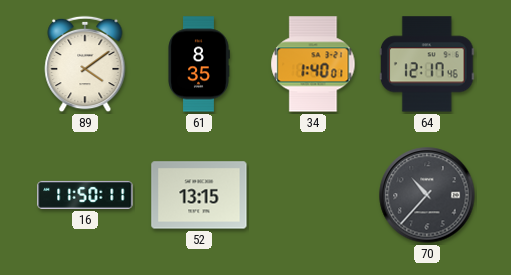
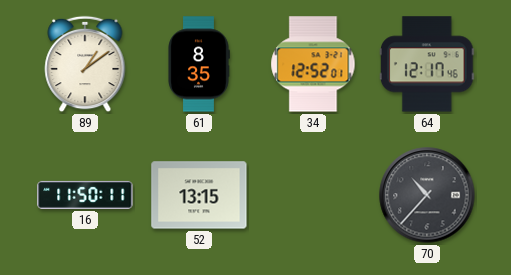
89: 4:09 -> 1:09 (85, 64)
34: 1:40 -> 12:52 (313, 64)
